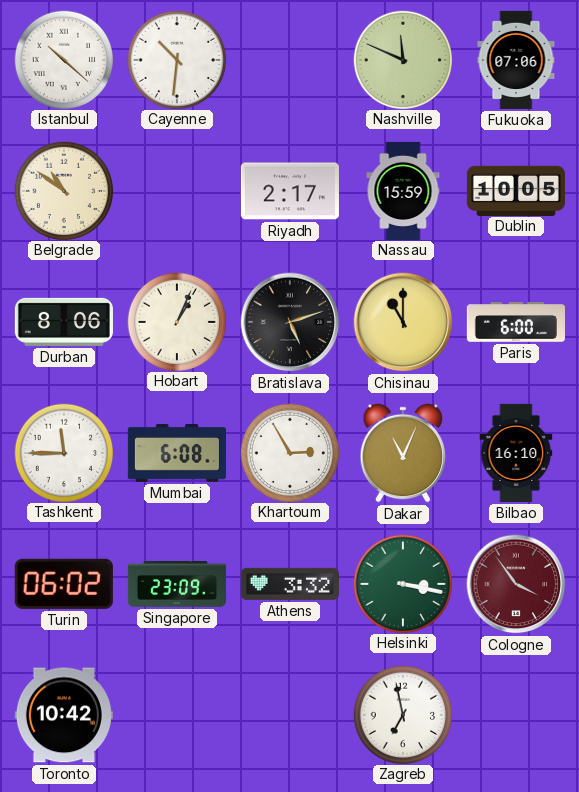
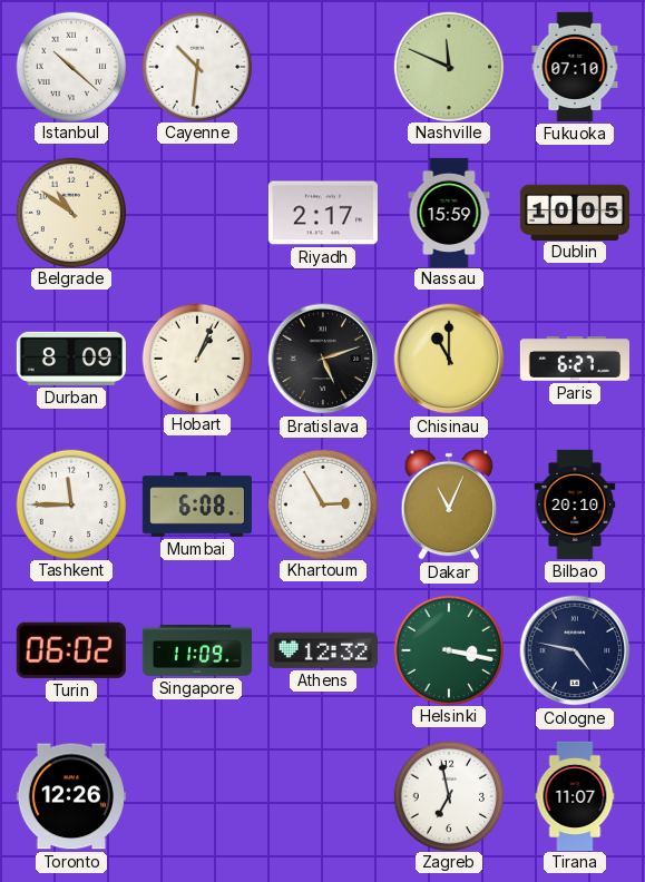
Fukuoka: 07:06 -> 07:10 (575, 67)
Durban: 8:06 -> 8:09 (71, 359)
Paris: 6:00 -> 6:27 (575, 359)
Bilbao: 16:10 -> 20:10 (575, 504)
Singapore: 23:09 -> 11:09 (196, 651)
Athens: 3:32 -> 12:32 (323, 650)
Cologne: 3:54 -> 4:47 (575, 650)
Cologne dial: burgundy -> navy (575, 650)
Toronto: 10:42 -> 12:26 (71, 796)
Tirana: none -> 11:07 (575, 795)
